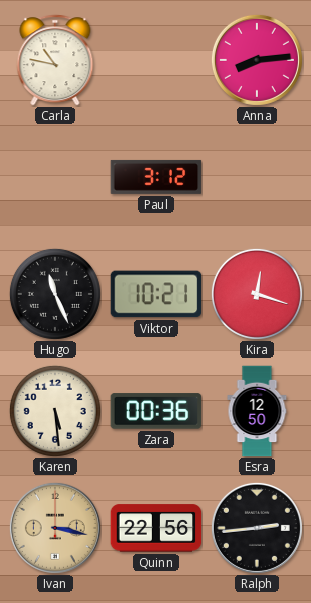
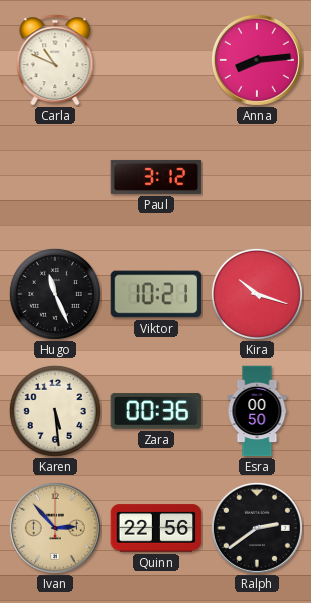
Carla: 10:47 -> 10:49 (55, 60)
Kira: 12:18 -> 10:18 (257, 294)
Esra: 12:50 -> 00:50 (257, 411)
Ivan: 3:17 -> 2:53 (55, 528)
Ralph: 2:44 -> 2:39 (257, 528)
